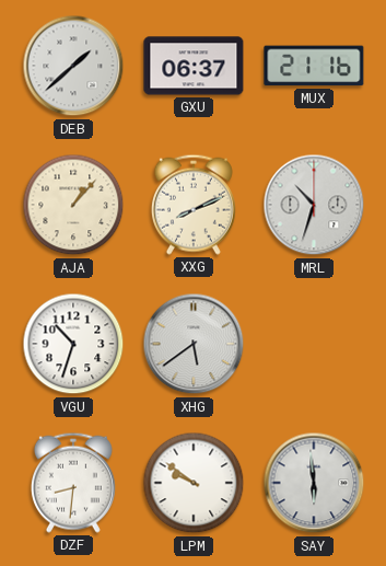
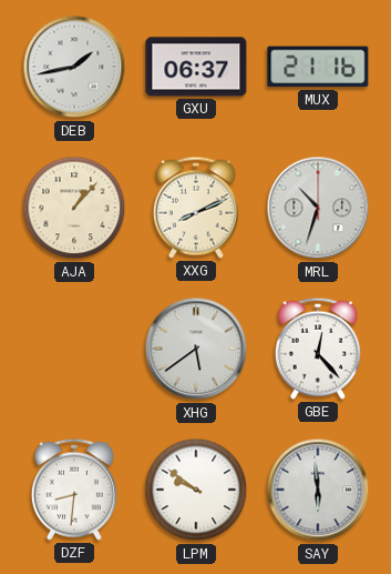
DEB: 1:38 -> 1:43 (74, 67)
VGU: 10:33 -> none (73, 344)
GBE: none -> 12:23 (318, 349)
